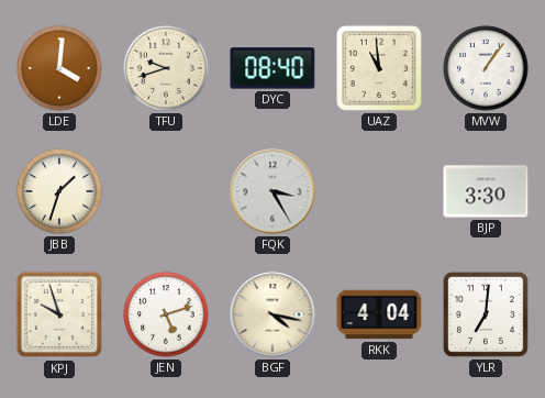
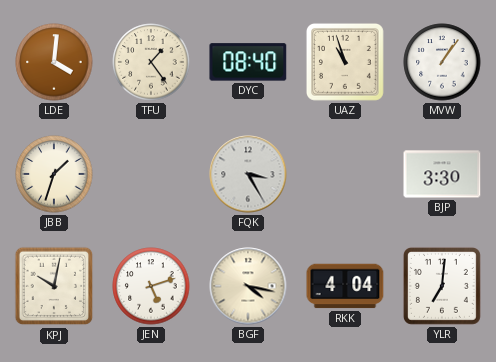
TFU: 9:42 -> 1:24 (151, 62)
UAZ: 10:59 -> 10:57 (345, 62)
KPJ: 9:57 -> 10:02 (54, 286)
